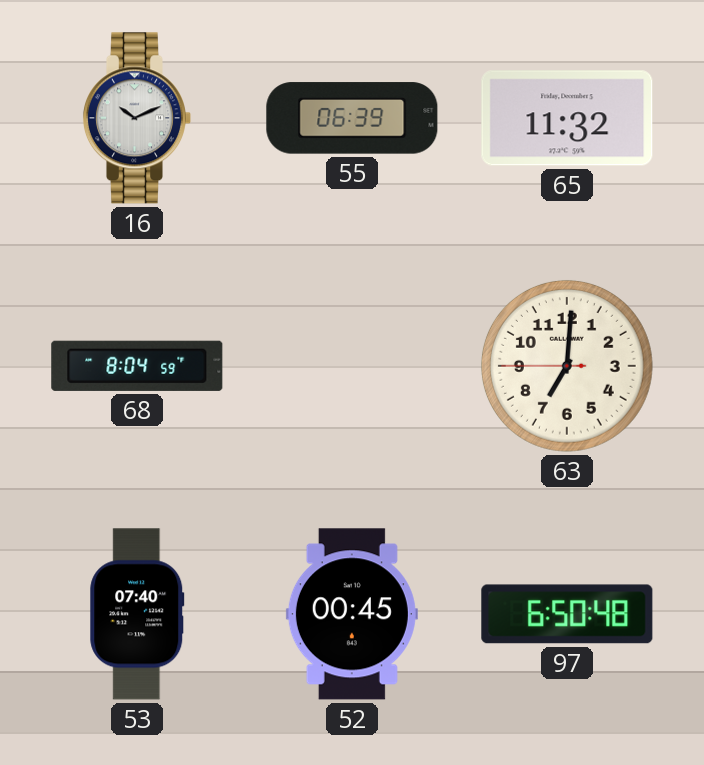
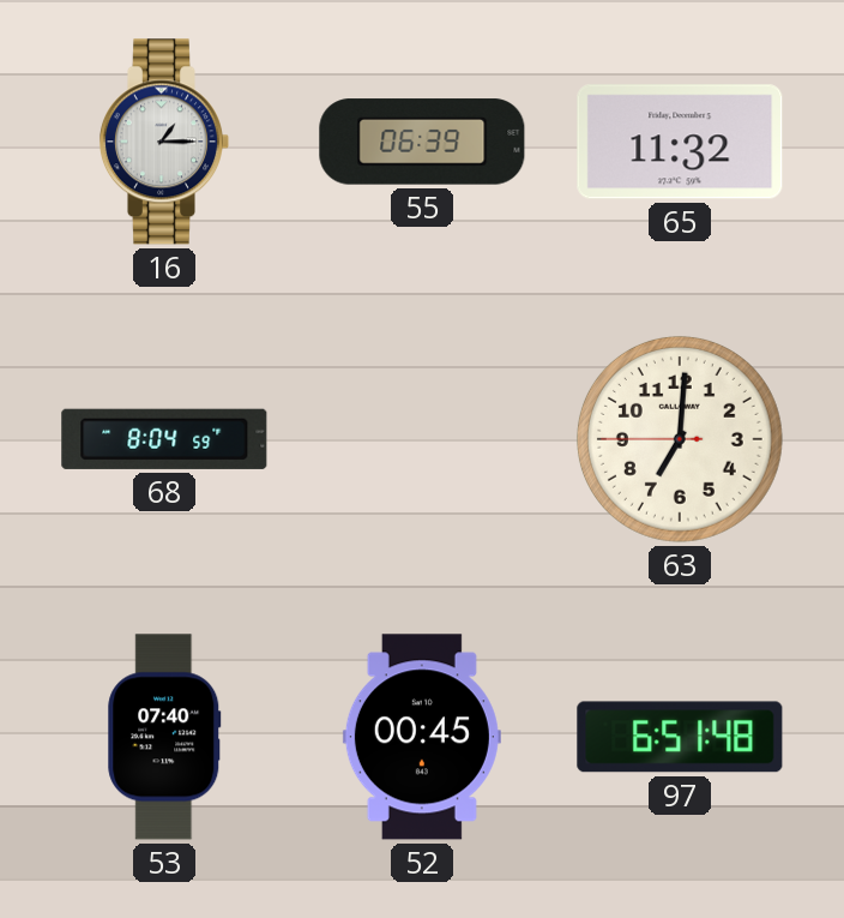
16: 10:11 -> 1:15 (164, 142)
97: 6:50 -> 6:51 (680, 737)
